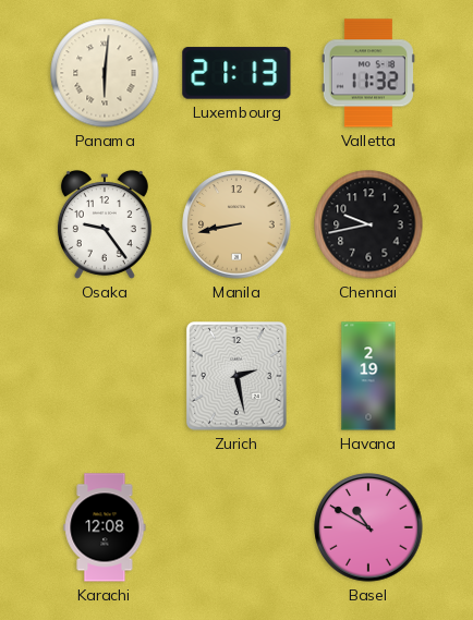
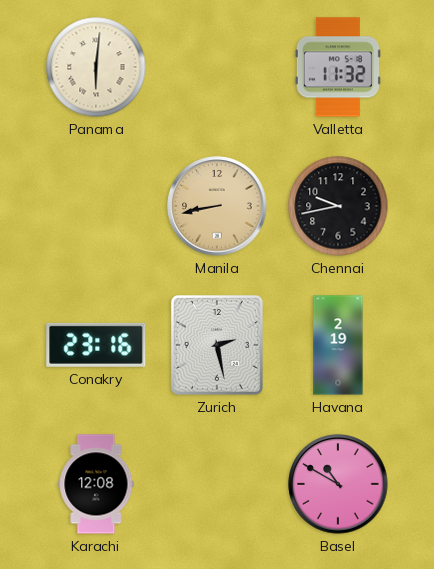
Luxembourg: 21:13 -> none (237, 73)
Osaka: 9:24 -> none (105, 224)
Conakry: none -> 23:16 (96, 345)
